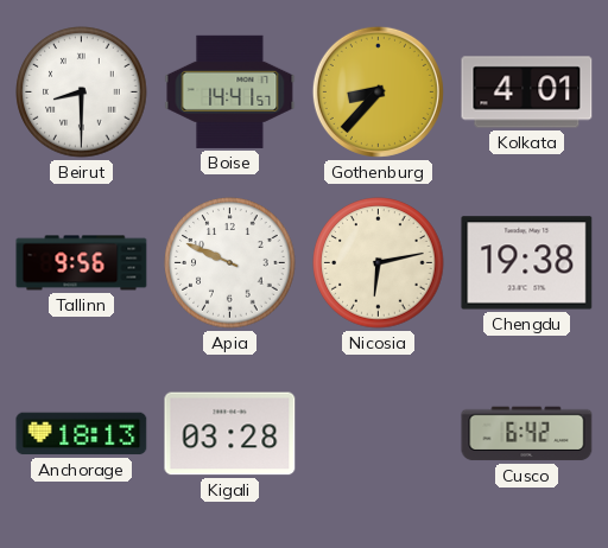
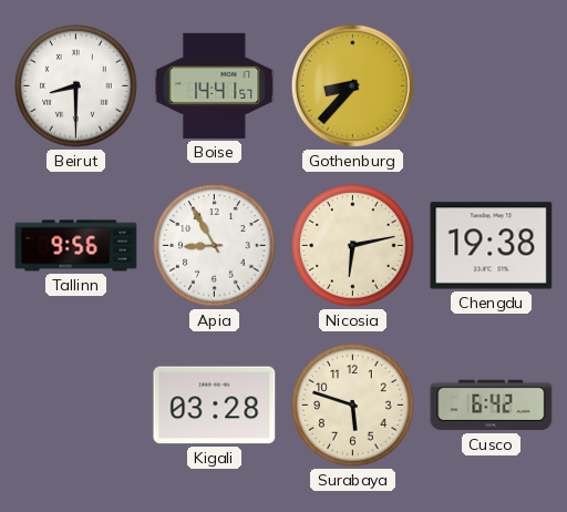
Kolkata: 4:01 -> none (527, 93)
Apia: 9:49 -> 8:55 (215, 246)
Anchorage: 18:13 -> none (82, 434)
Surabaya: none -> 5:48 (353, 406)
